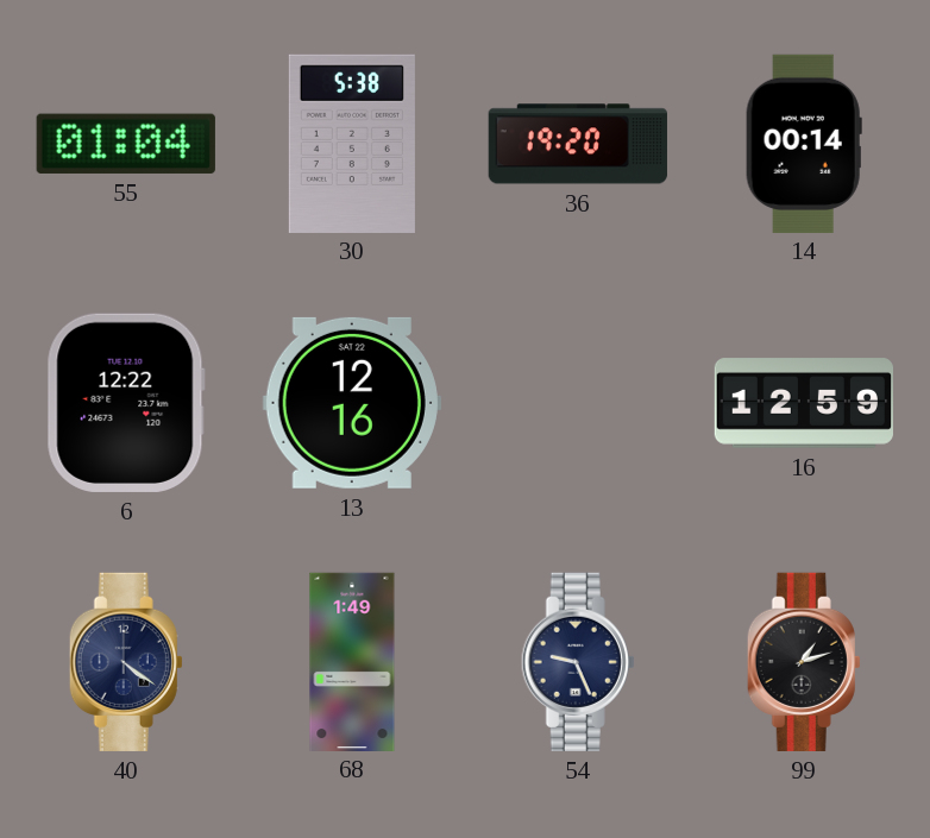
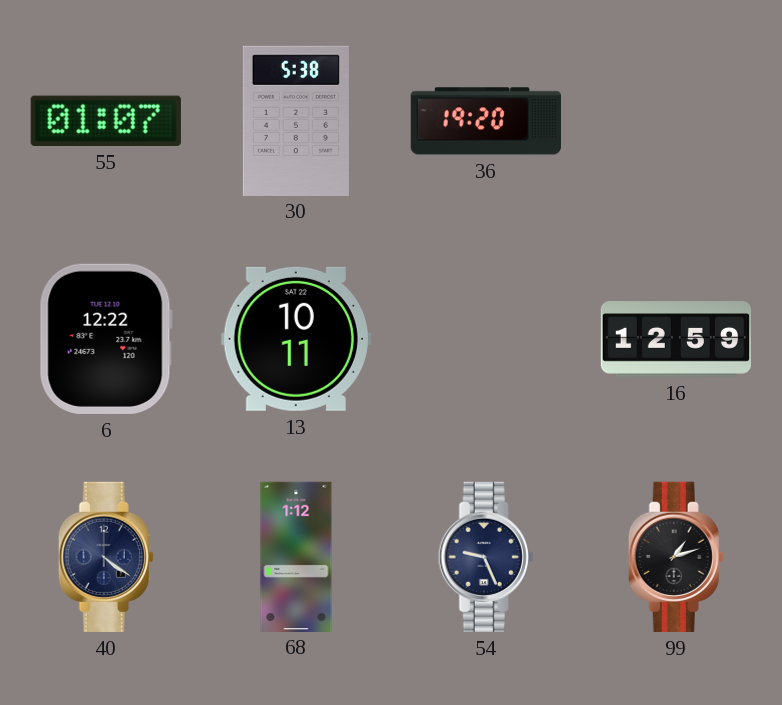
55: 01:04 -> 01:07 (106, 121)
14: 00:14 -> none (804, 143)
13: 12:16 -> 10:11 (296, 339)
68: 1:49 -> 1:12 (296, 556)
